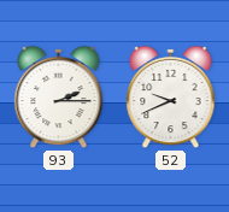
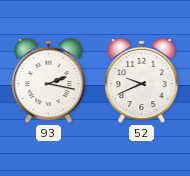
93: 2:15 -> 2:17 (49, 81)
